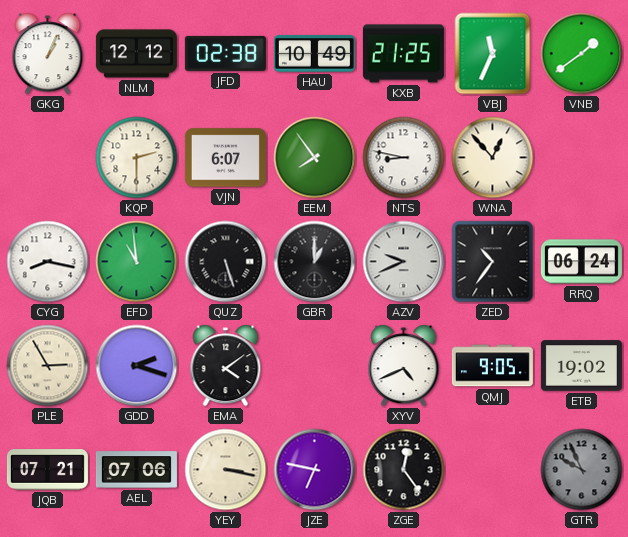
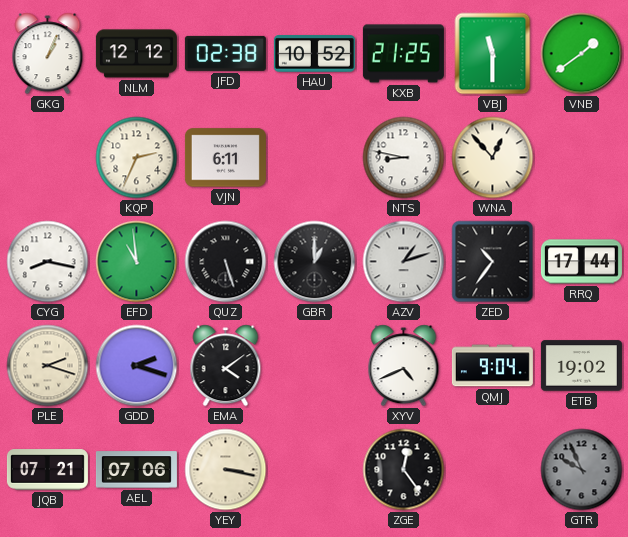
HAU: 10:49 -> 10:52 (314, 54)
VBJ: 11:34 -> 11:30 (493, 54)
KQP: 2:30 -> 2:34 (137, 158)
VJN: 6:07 -> 6:11 (225, 158)
EEM: 7:54 -> none (315, 158)
AZV: 9:41 -> 1:12 (404, 262)
RRQ: 06:24 -> 17:44 (581, 262)
PLE: 2:55 -> 2:18 (48, 366)
QMJ: 9:05 -> 9:04 (492, 366)
JZE: 6:47 -> none (315, 470)
